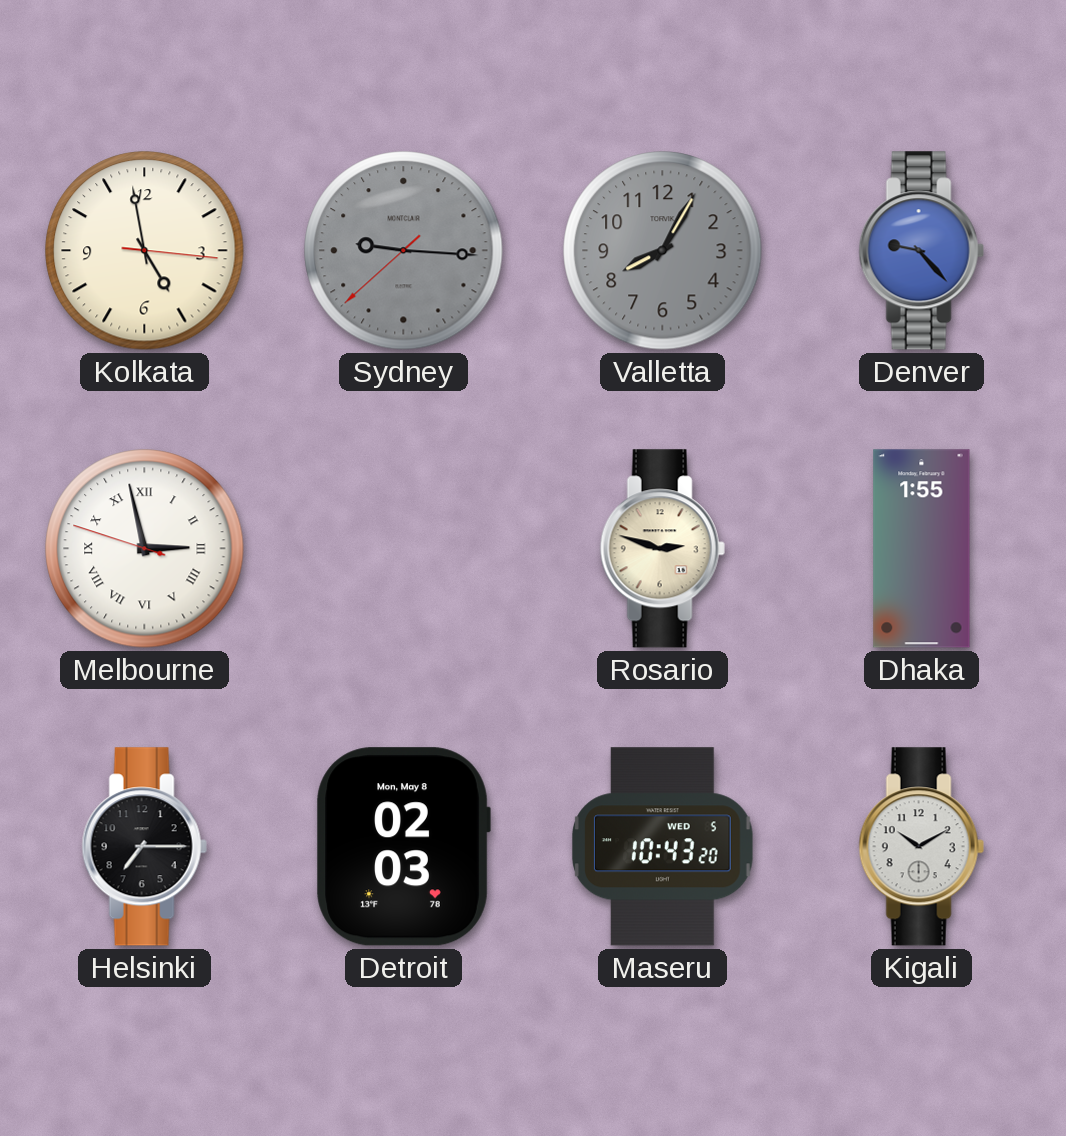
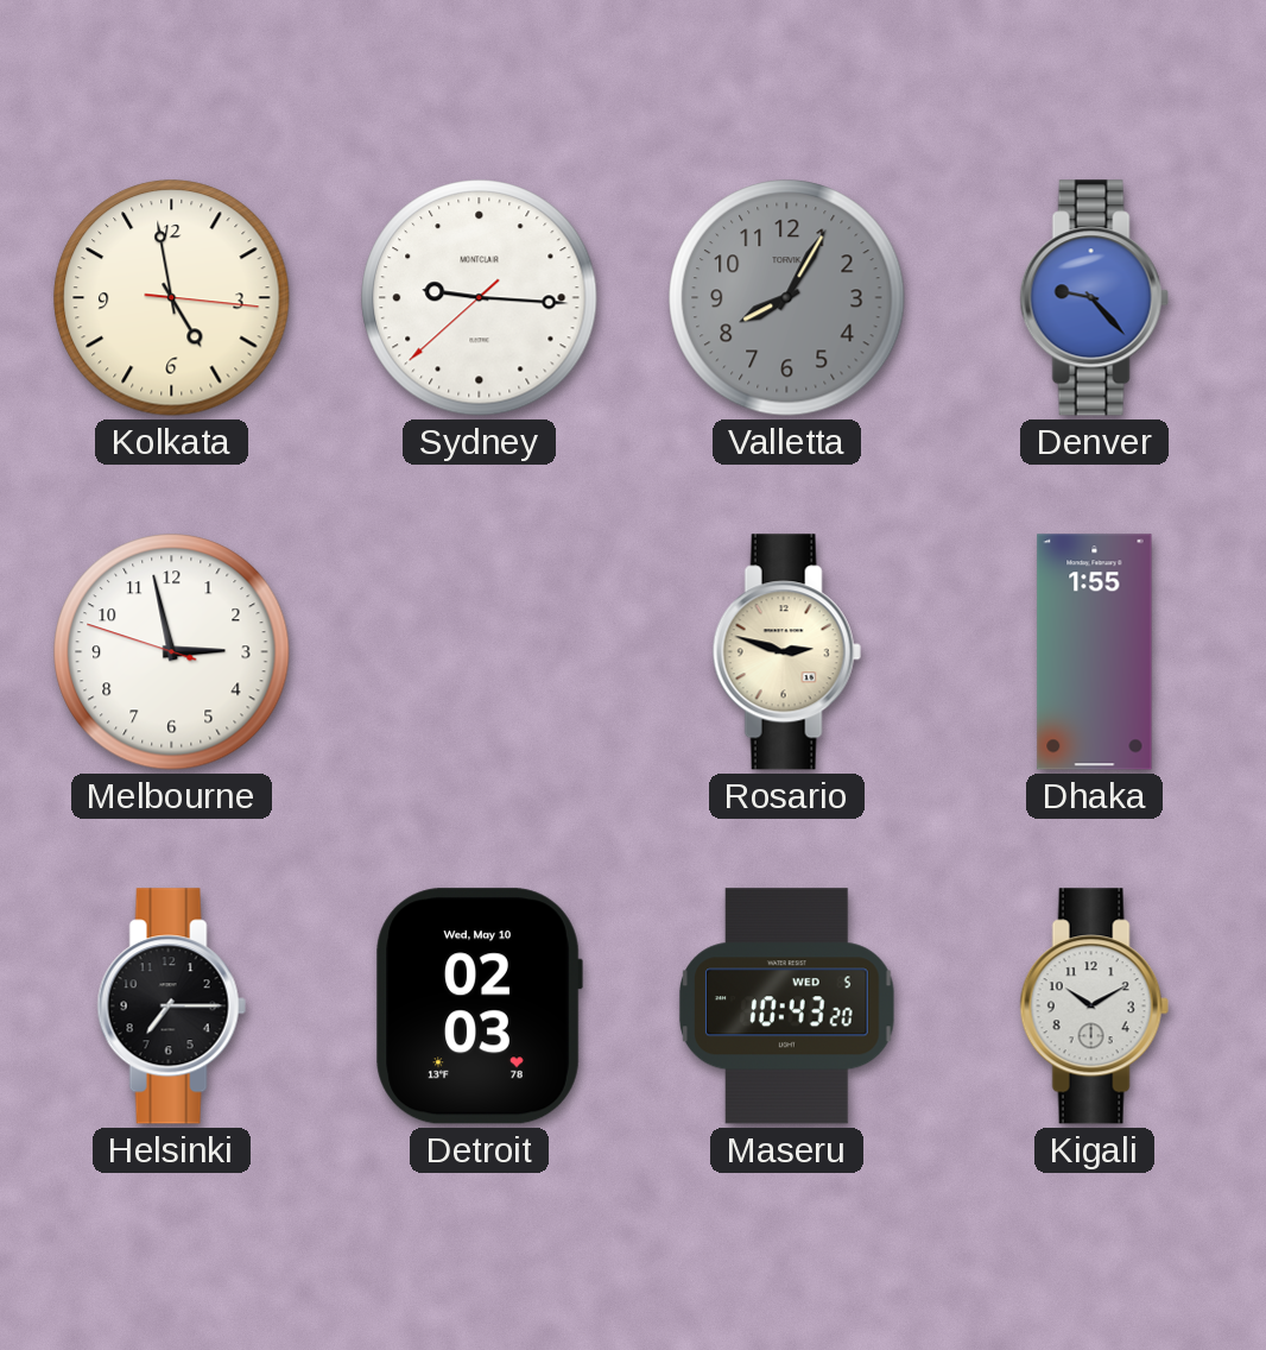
Sydney dial: grey -> white (480, 298)
Melbourne numerals: Roman -> Arabic (172, 652)
Detroit date: Mon, May 8 -> Wed, May 10 (479, 1007)
